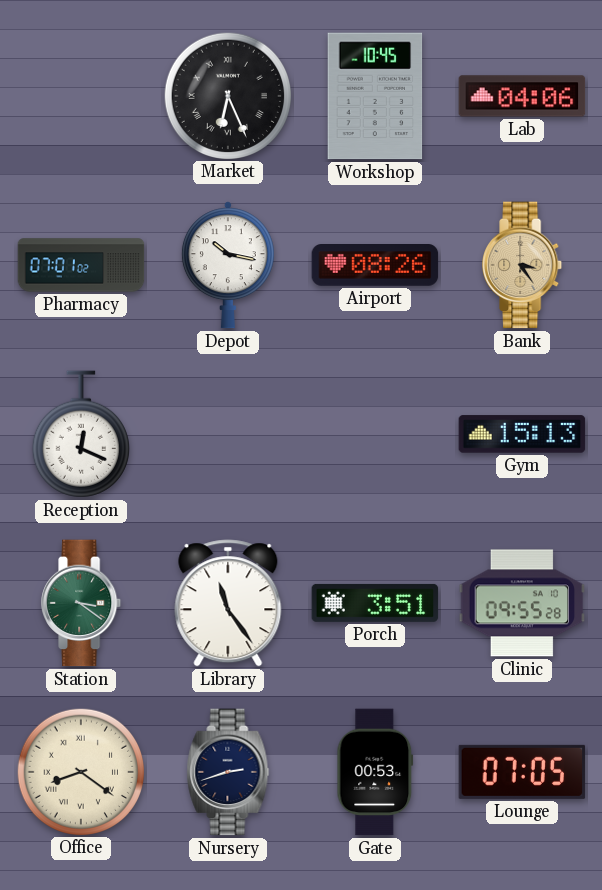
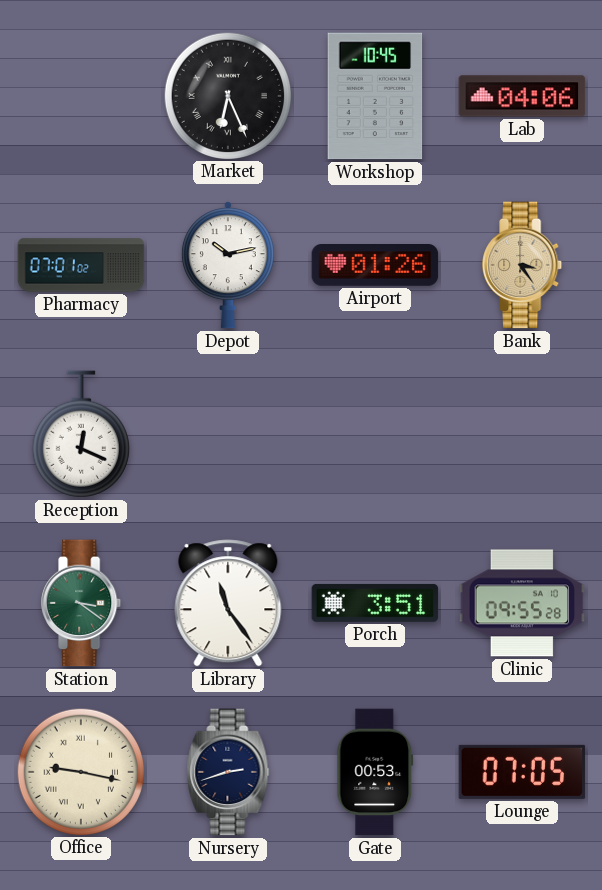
Depot: 10:17 -> 10:13 (228, 265)
Airport: 08:26 -> 01:26 (375, 266)
Gym: 15:13 -> none (522, 434)
Office: 8:21 -> 9:17 (80, 771)
